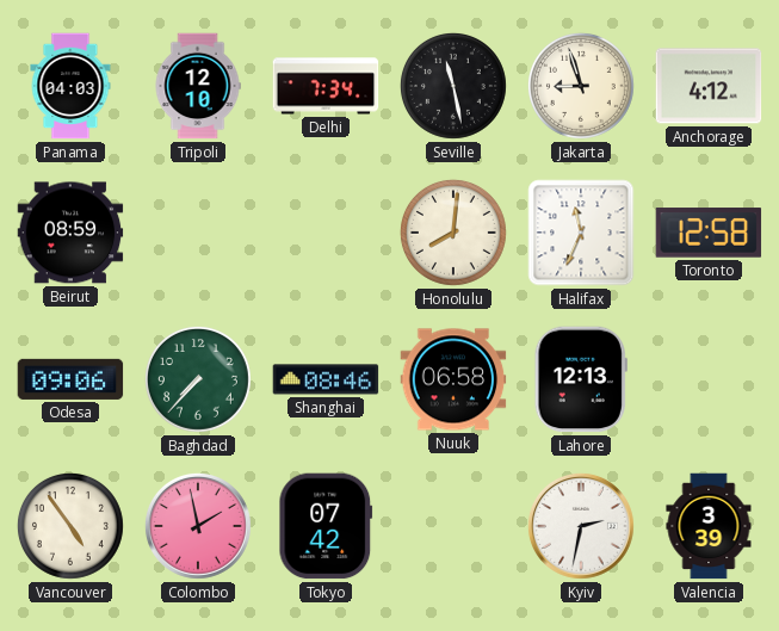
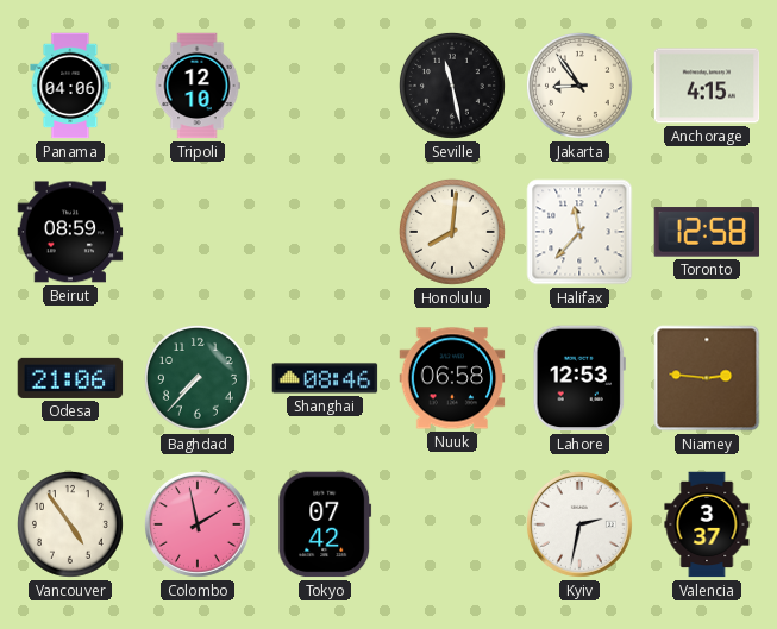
Panama: 04:03 -> 04:06 (70, 86)
Delhi: 7:34 -> none (326, 86)
Jakarta: 8:57 -> 8:54 (579, 86)
Anchorage: 4:12 -> 4:15 (707, 86)
Halifax: 11:34 -> 11:37 (579, 232)
Odesa: 09:06 -> 21:06 (70, 378)
Lahore: 12:13 -> 12:53 (579, 378)
Niamey: none -> 2:46 (707, 378)
Valencia: 3:39 -> 3:37 (707, 524)
